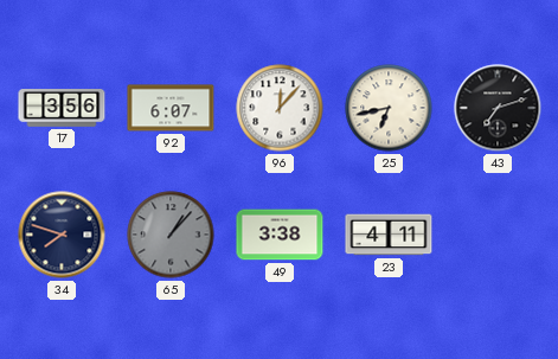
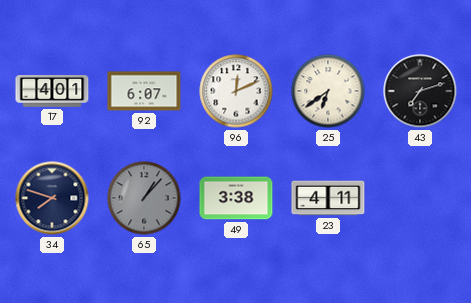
17: 3:56 -> 4:01 (52, 92)
96: 12:07 -> 12:11 (236, 91)
25: 6:43 -> 6:39 (328, 91)
